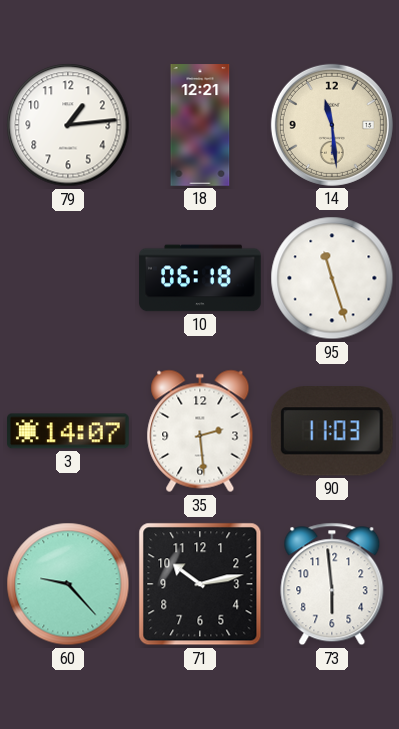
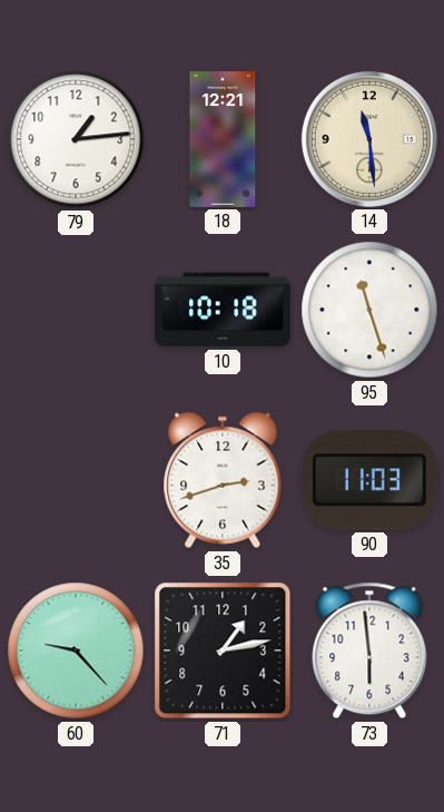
10: 06:18 -> 10:18 (223, 310)
3: 14:07 -> none (69, 431)
35: 2:29 -> 2:42 (223, 480)
71: 10:13 -> 1:13 (223, 650)
